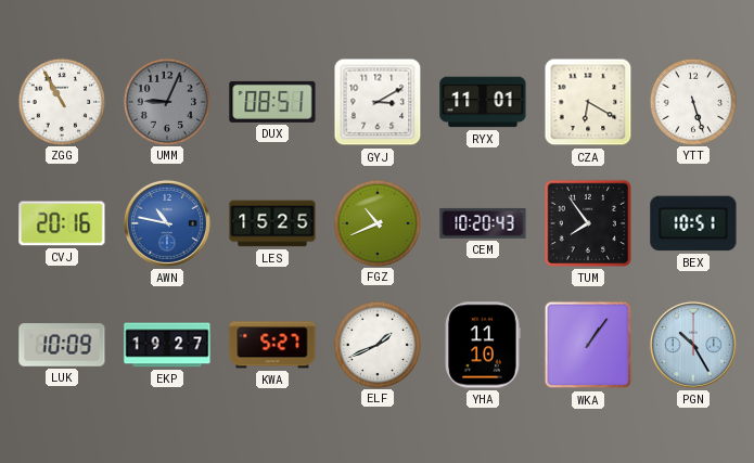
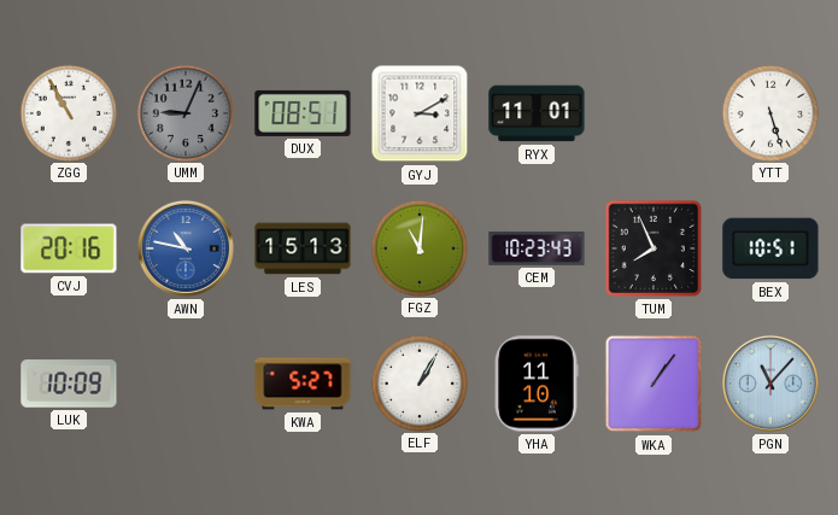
CZA: 6:20 -> none (588, 102)
LES: 15:25 -> 15:13 (303, 248)
FGZ: 10:41 -> 11:01 (418, 247)
CEM: 10:20 -> 10:23 (537, 248)
TUM: 7:54 -> 7:56 (654, 248)
EKP: 19:27 -> none (167, 345)
ELF: 1:41 -> 1:05 (418, 382)
PGN: 10:25 -> 11:07 (770, 384)
